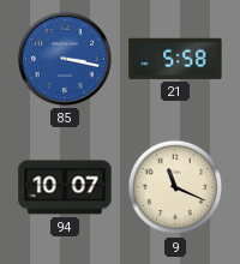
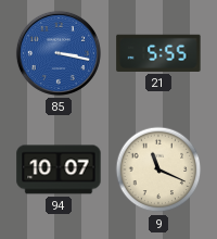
21: 5:58 -> 5:55 (158, 53)
